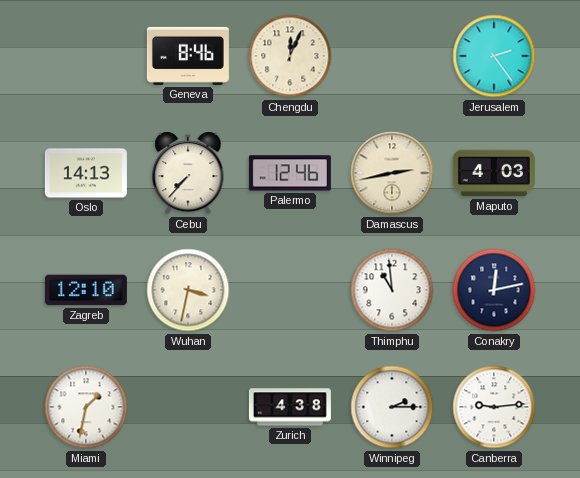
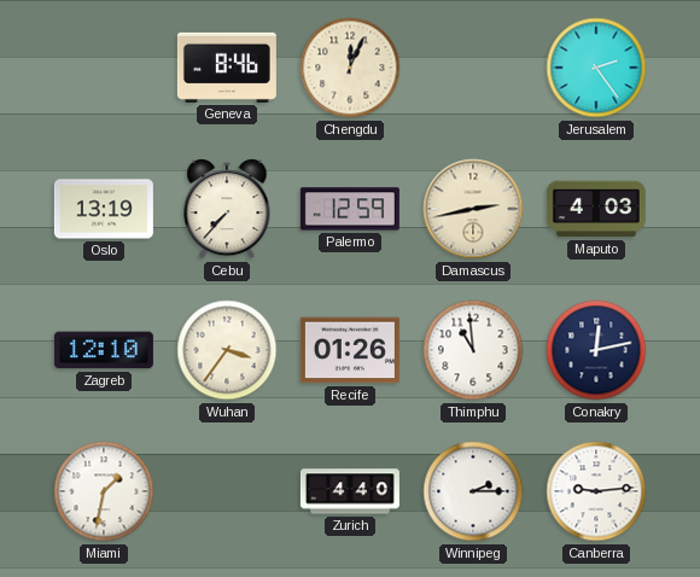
Oslo: 14:13 -> 13:19 (104, 209)
Palermo: 12:46 -> 12:59 (350, 209)
Wuhan: 3:32 -> 3:36 (227, 350)
Recife: none -> 01:26 (350, 350)
Zurich: 4:38 -> 4:40 (350, 491)
